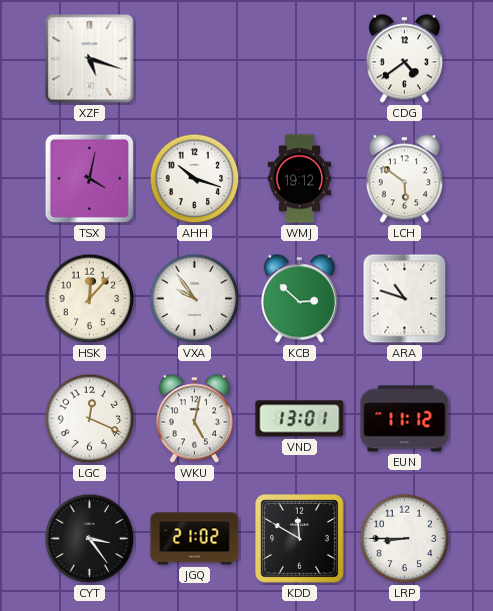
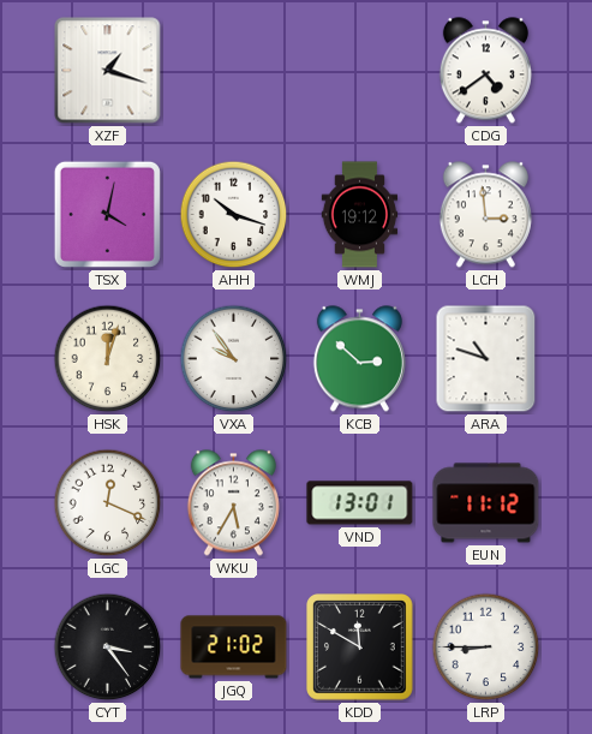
XZF: 5:18 -> 1:18 (108, 71)
LCH: 5:51 -> 2:59 (485, 215)
HSK: 12:07 -> 12:03 (108, 359)
WKU: 5:02 -> 5:35 (233, 503)
